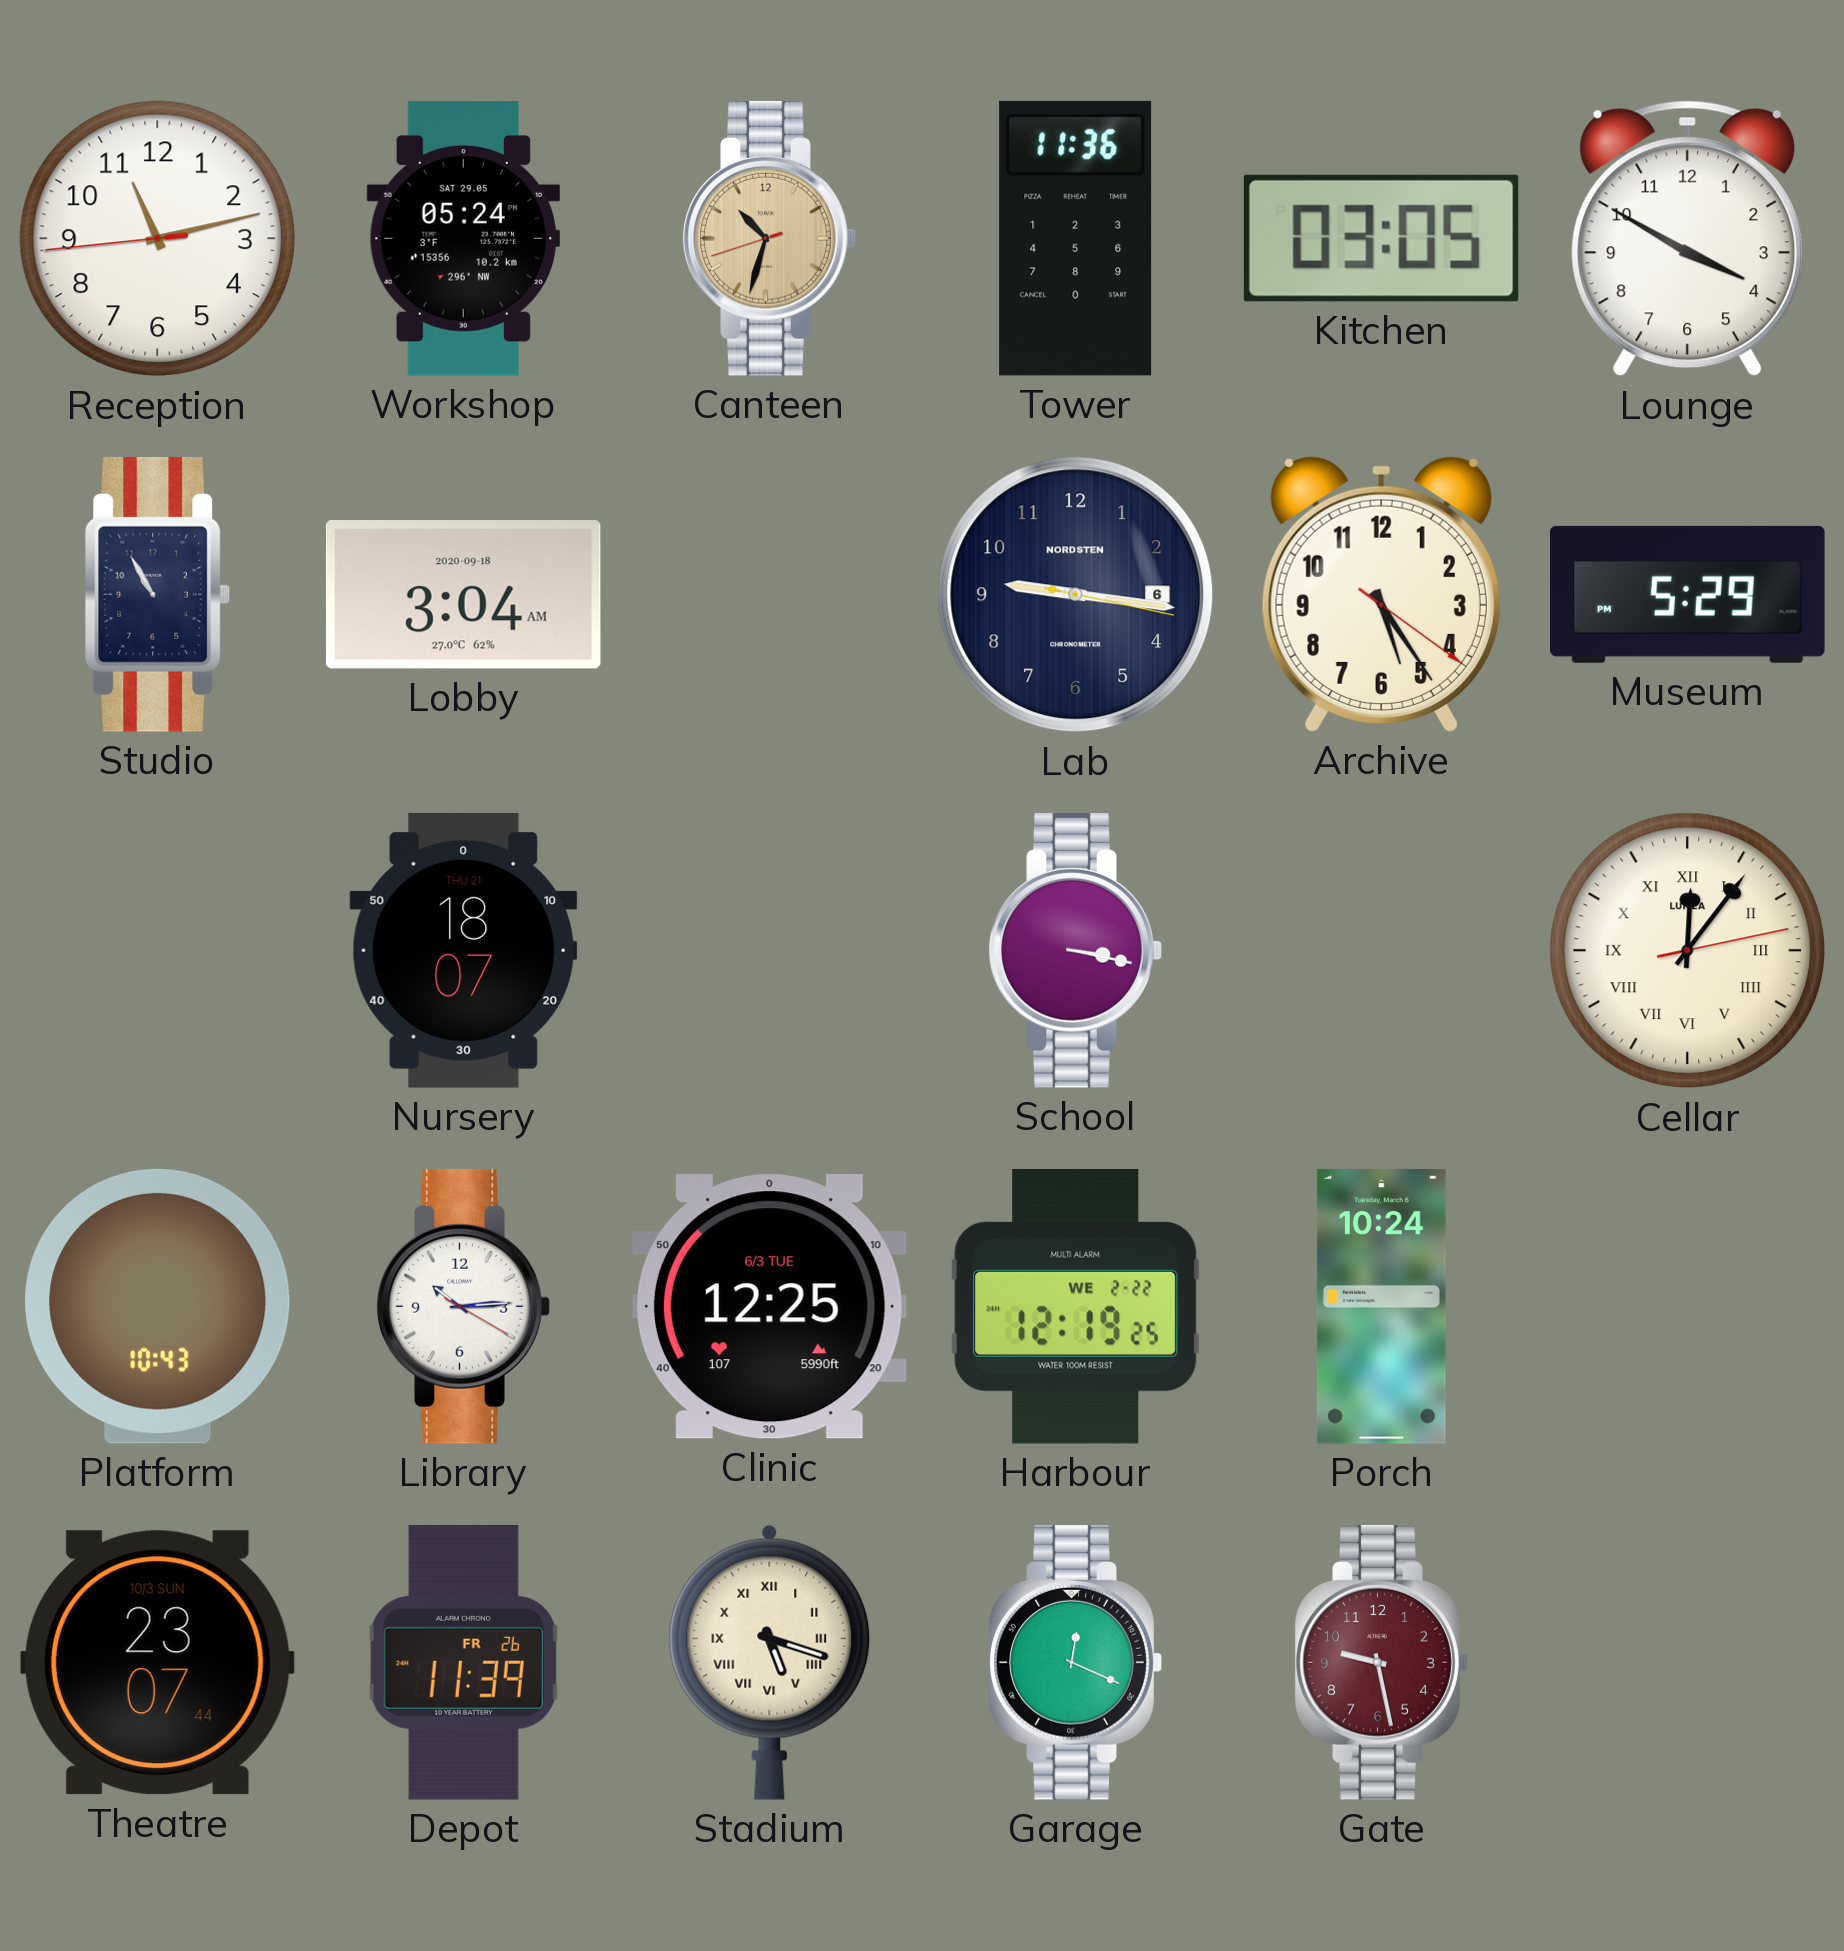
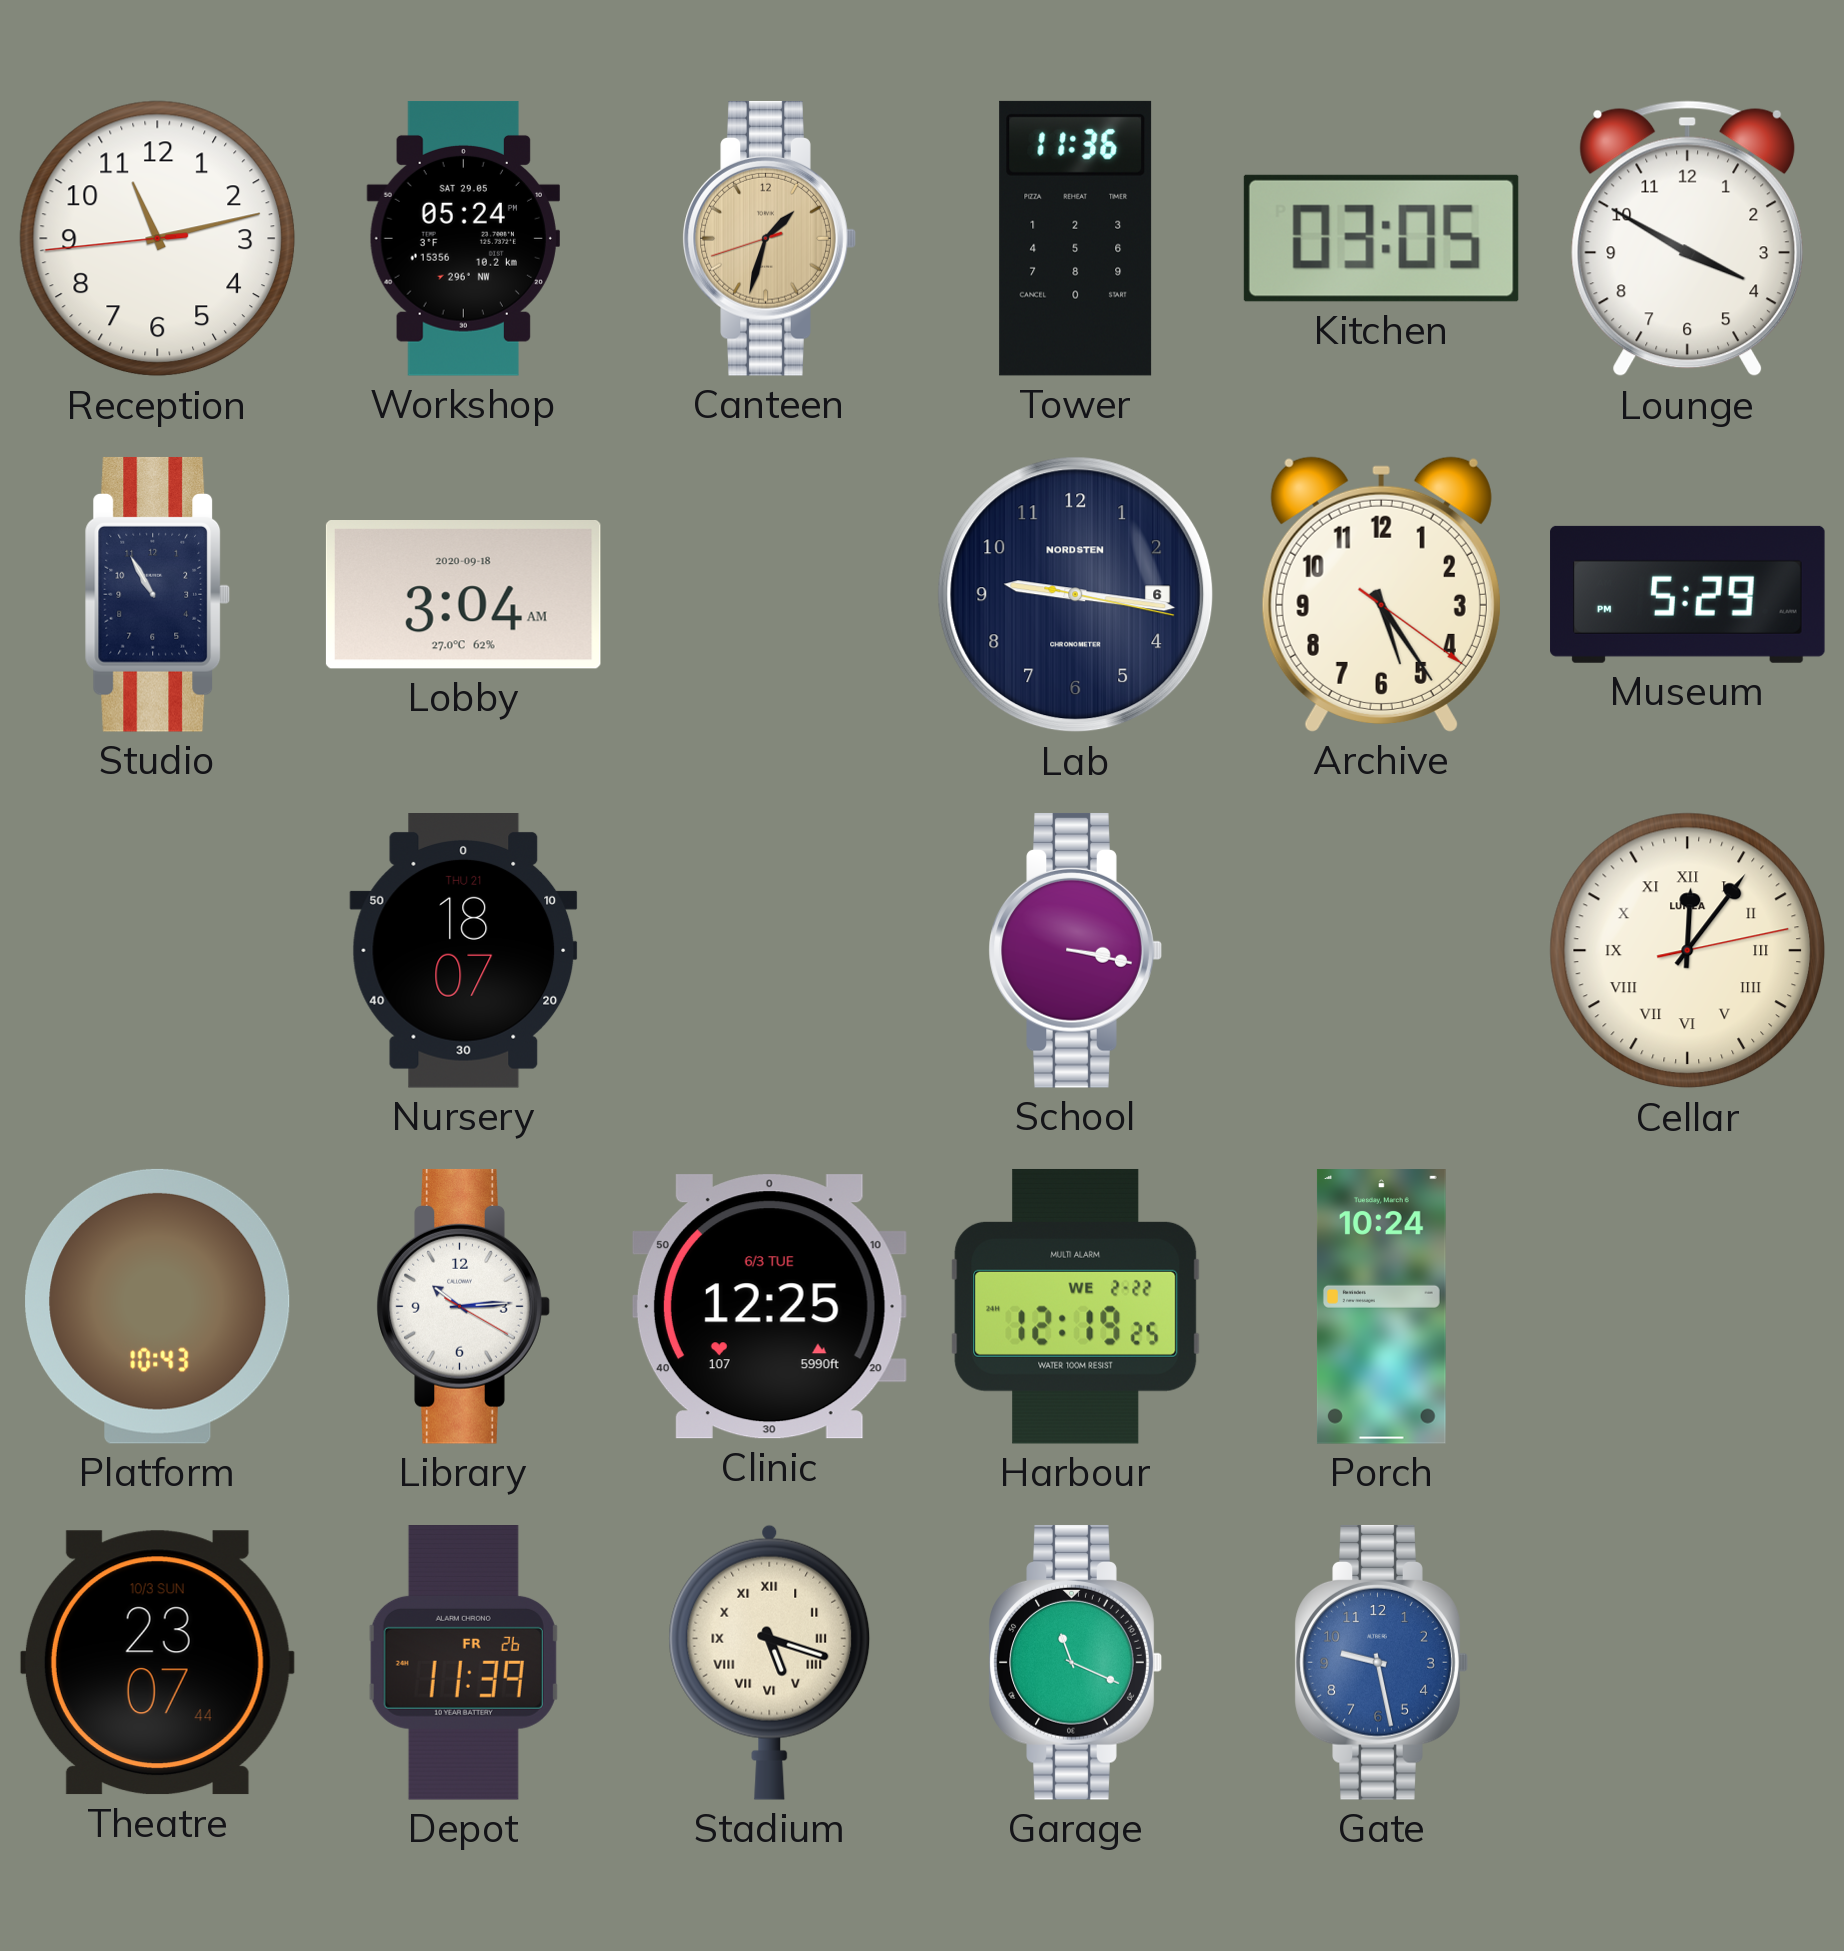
Canteen: 10:32 -> 1:32 (769, 238)
Garage: 12:19 -> 11:19 (1075, 1662)
Gate dial: burgundy -> blue (1381, 1662)
